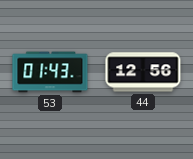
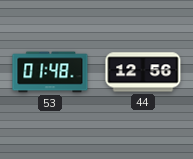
53: 01:43 -> 01:48 (50, 72)
